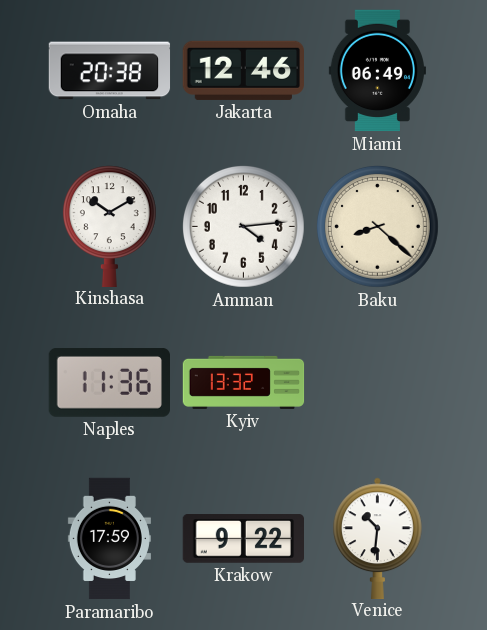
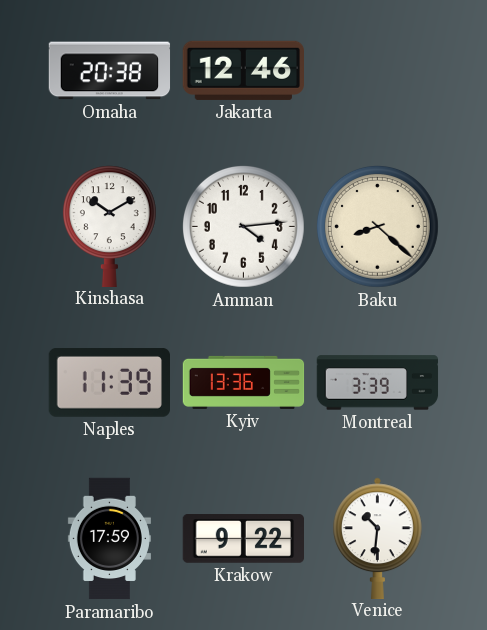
Miami: 06:49 -> none (377, 71)
Naples: 11:36 -> 11:39 (109, 383)
Kyiv: 13:32 -> 13:36 (244, 382)
Montreal: none -> 3:39 (378, 383)
